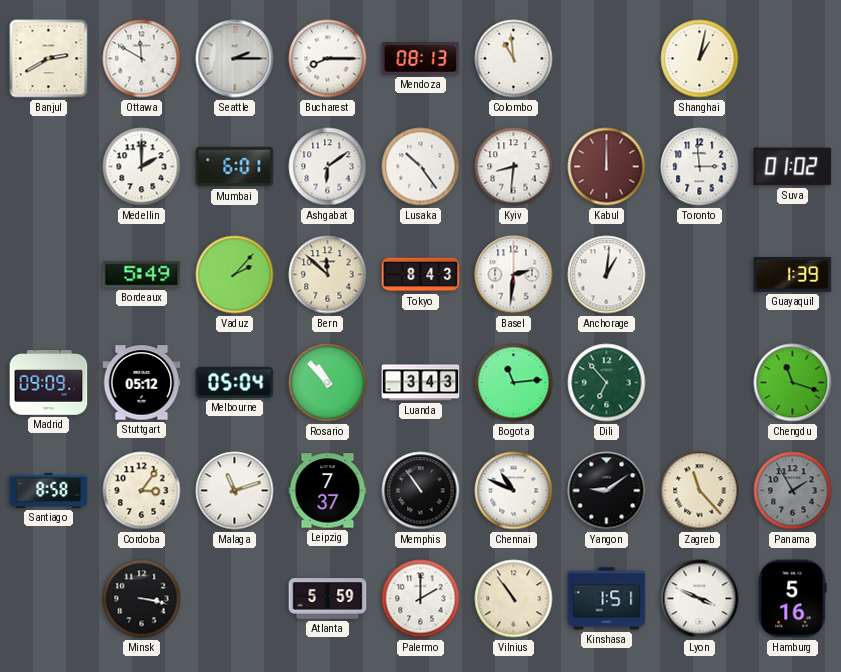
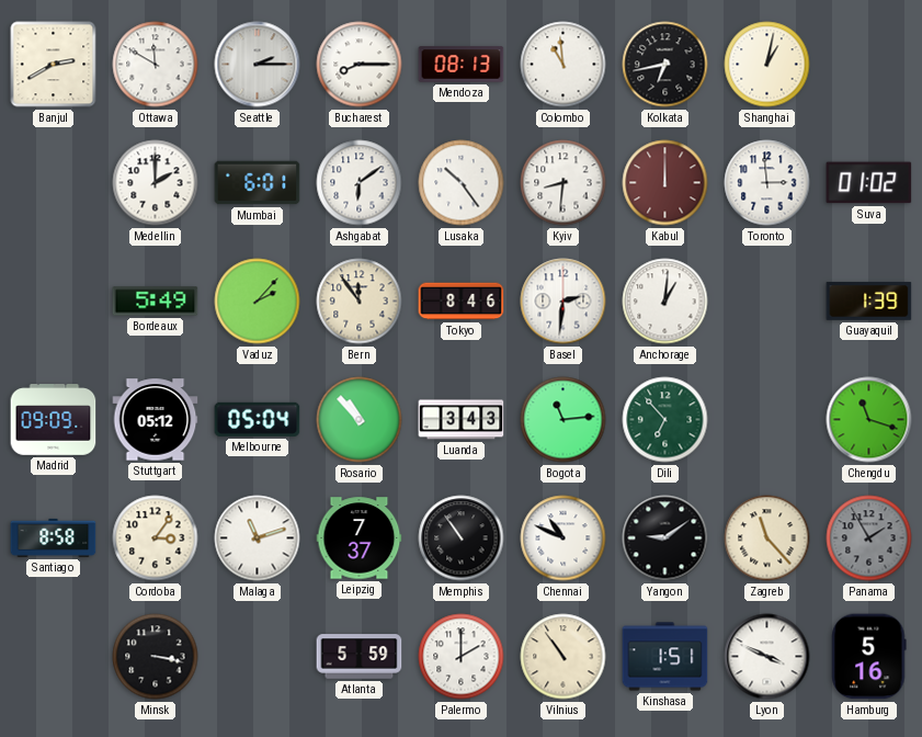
Kolkata: none -> 6:43 (665, 65)
Bern: 11:52 -> 11:54 (360, 302)
Tokyo: 8:43 -> 8:46 (462, 302)
